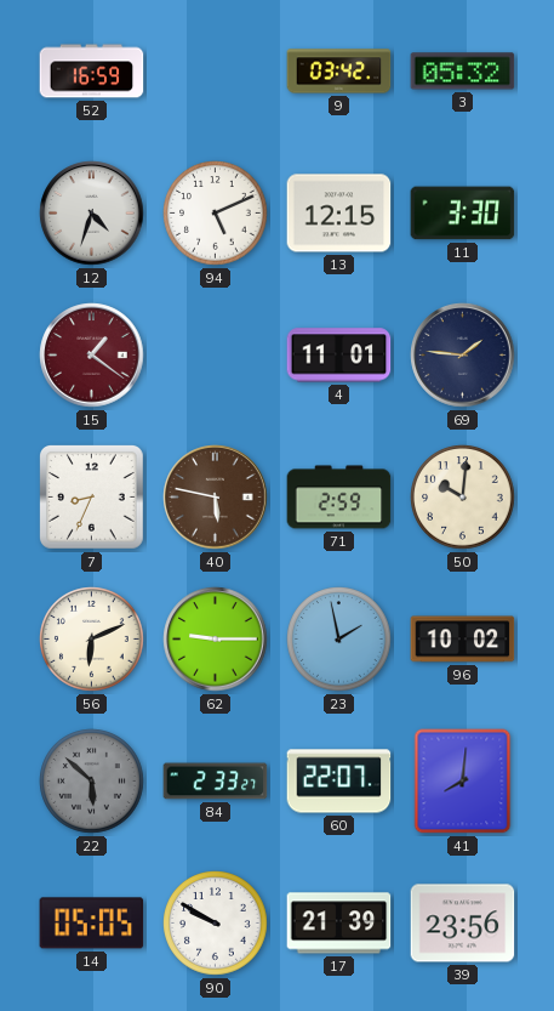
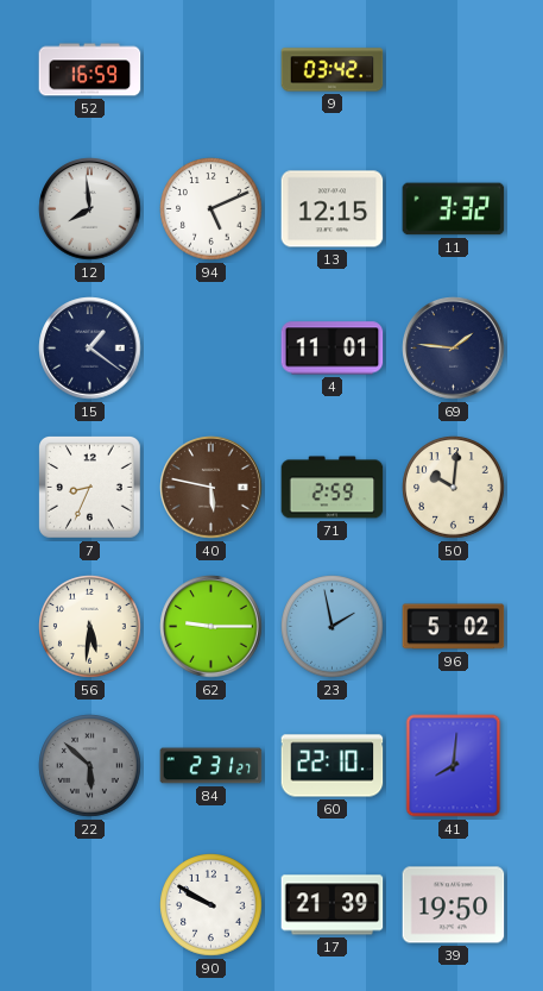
3: 05:32 -> none (463, 72)
12: 4:33 -> 7:59 (90, 209)
11: 3:30 -> 3:32 (454, 209)
15 dial: burgundy -> navy (90, 349)
56: 6:11 -> 5:31 (90, 627)
96: 10:02 -> 5:02 (454, 627)
84: 2:33 -> 2:31 (211, 766)
60: 22:07 -> 22:10 (333, 766)
14: 05:05 -> none (92, 924)
39: 23:56 -> 19:50 (454, 905)
